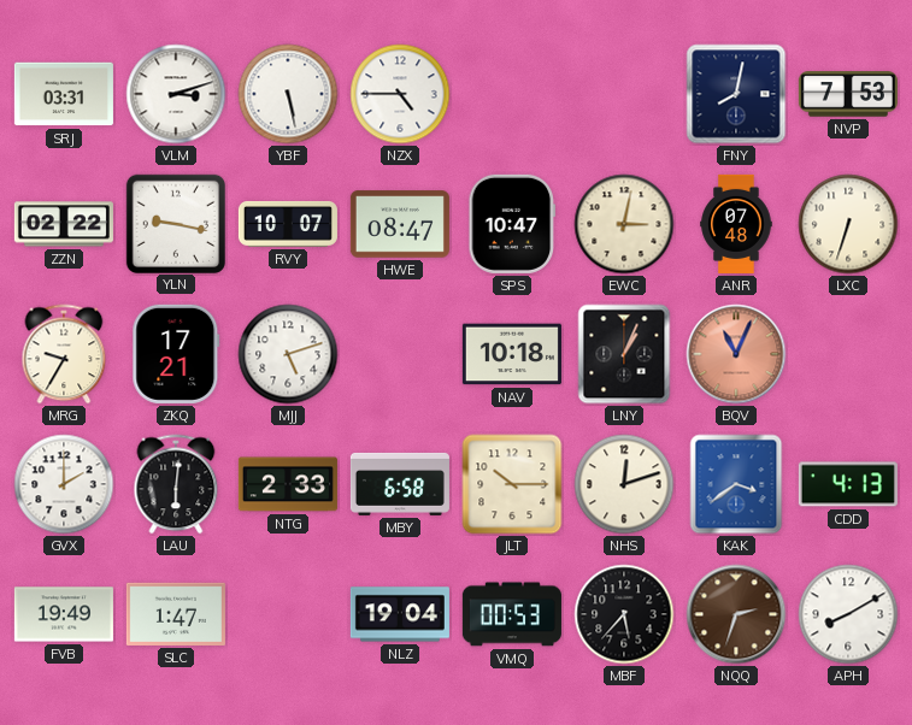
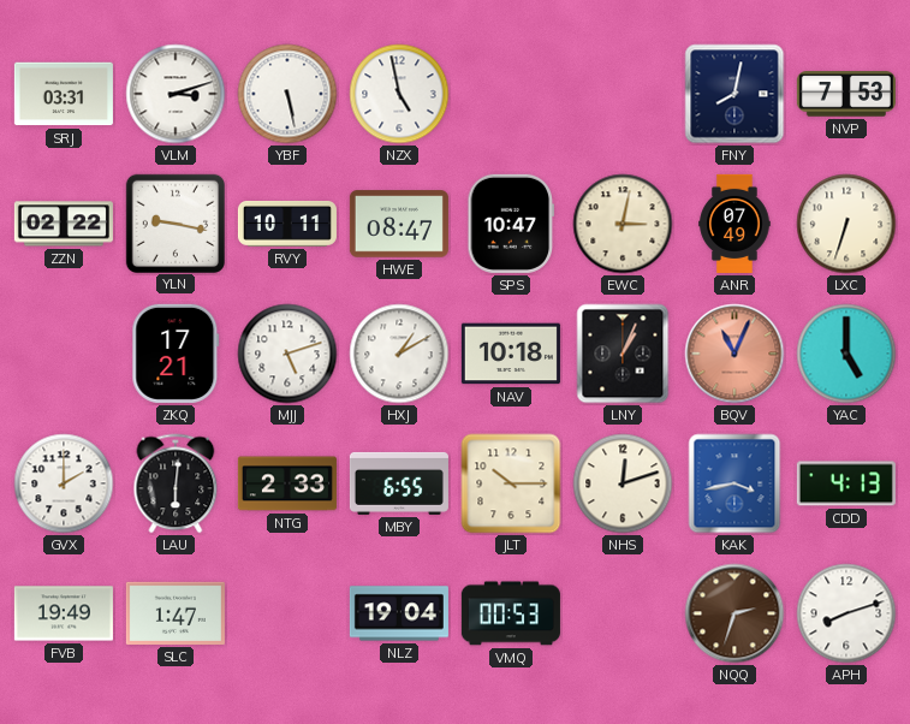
NZX: 4:45 -> 4:58 (399, 94)
RVY: 10:07 -> 10:11 (287, 224)
ANR: 07:48 -> 07:49 (734, 224)
MRG: 9:35 -> none (64, 354)
HXJ: none -> 1:10 (399, 354)
YAC: none -> 5:00 (846, 354)
MBY: 6:58 -> 6:55 (399, 483)
KAK: 3:39 -> 3:43 (734, 483)
MBF: 5:37 -> none (624, 614)
APH: 8:10 -> 8:12 (846, 613)
